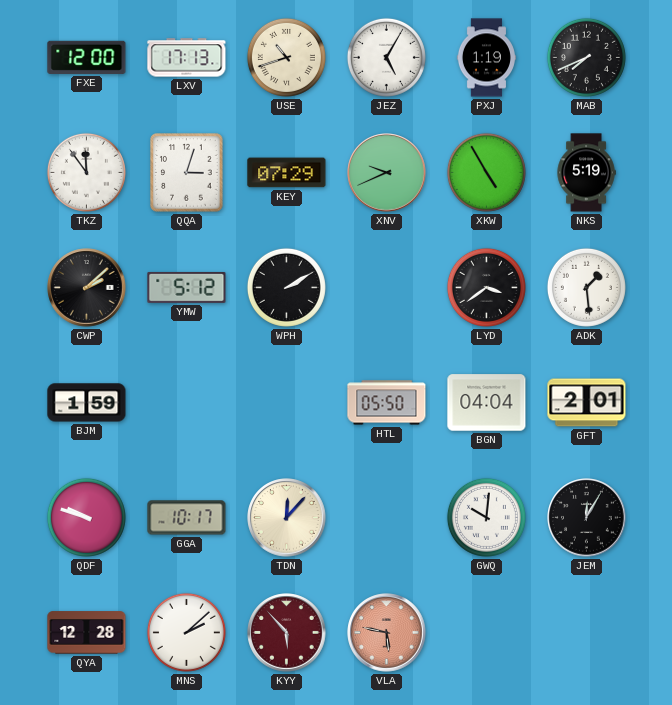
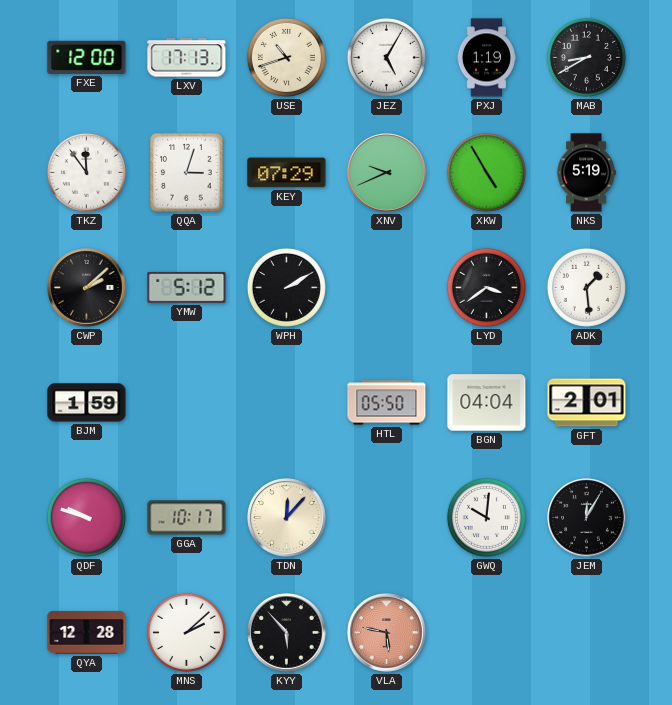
MAB: 7:41 -> 8:40 (586, 57)
KYY dial: burgundy -> black (287, 633)
